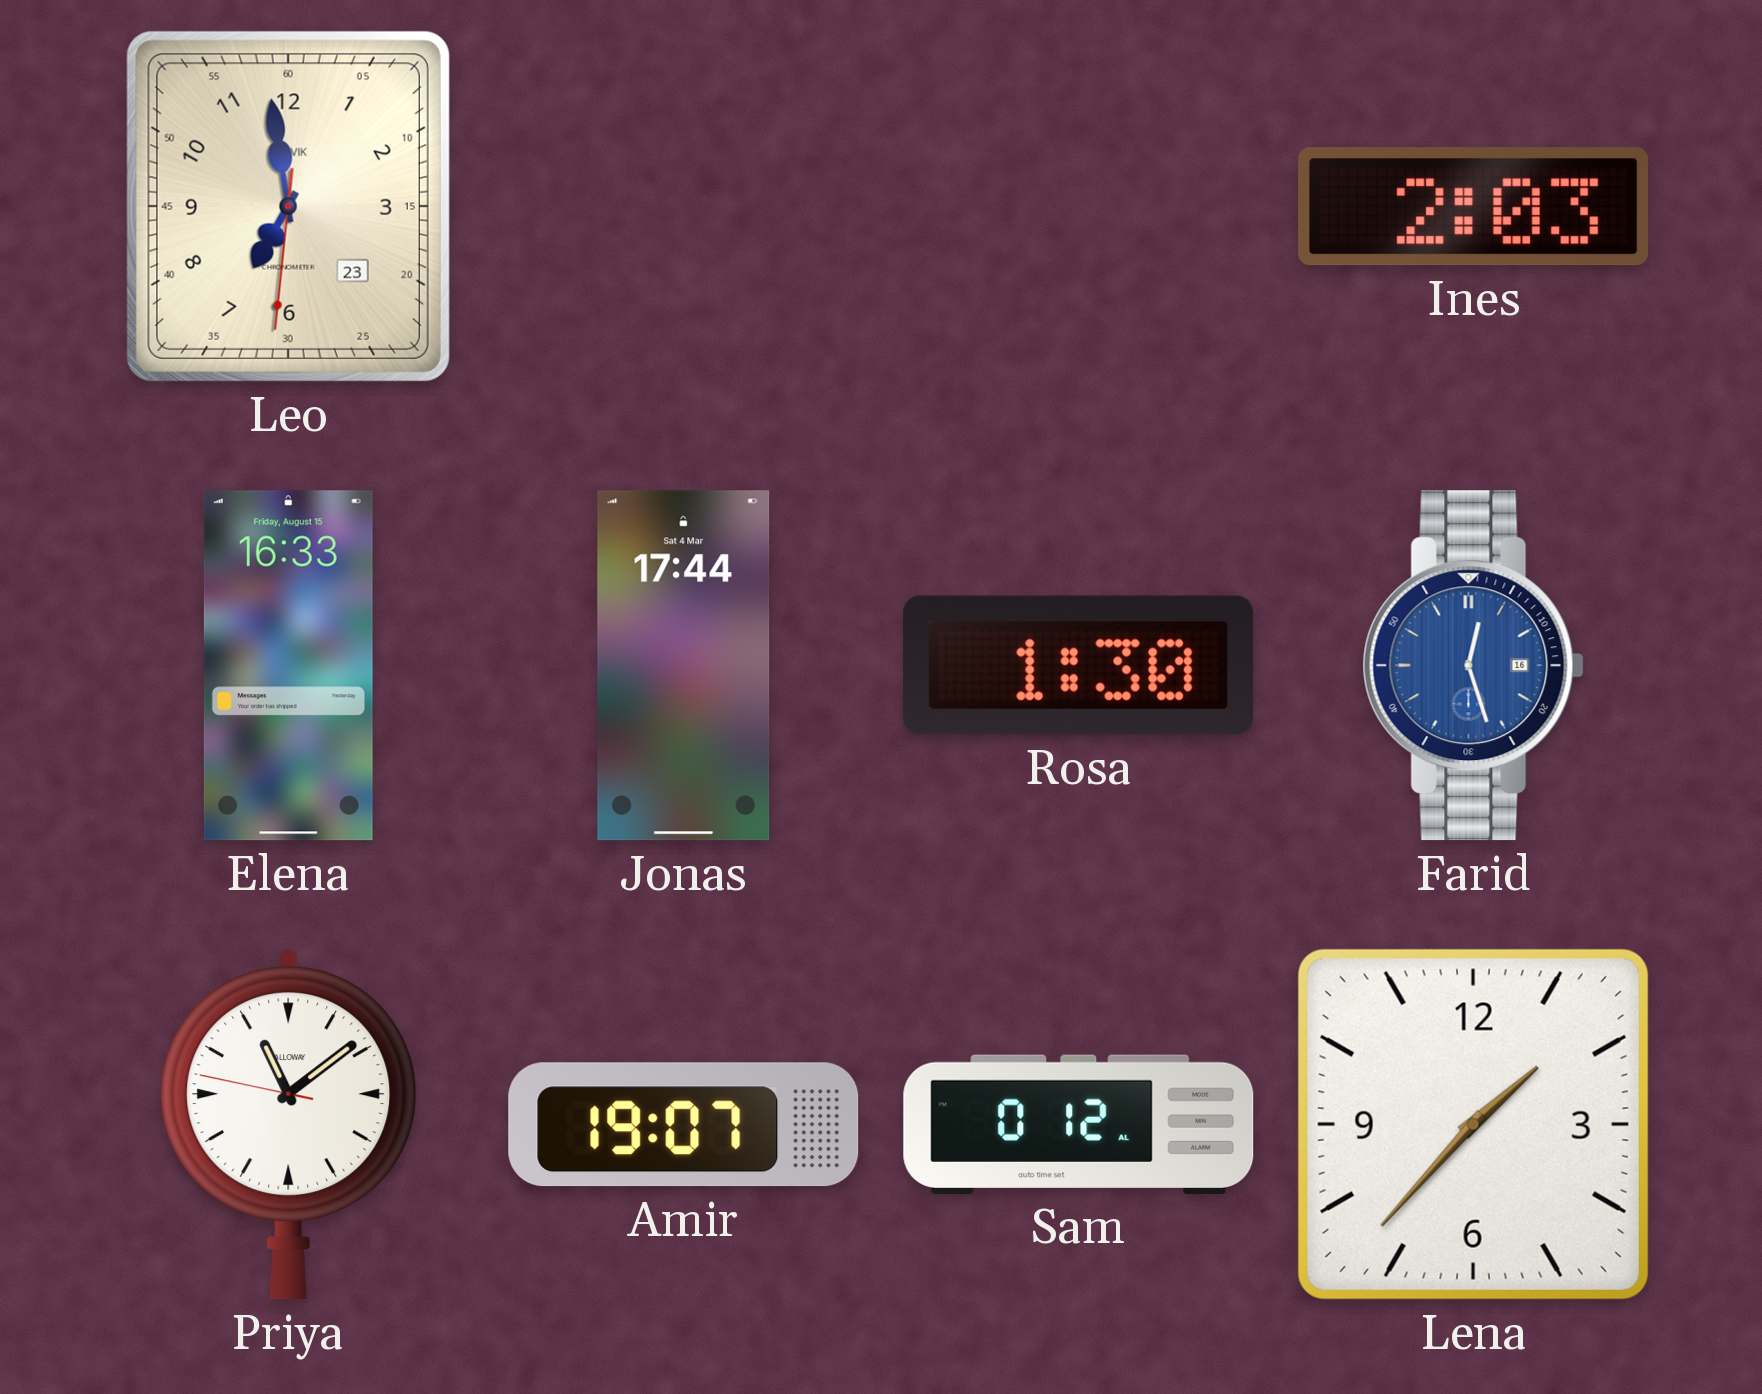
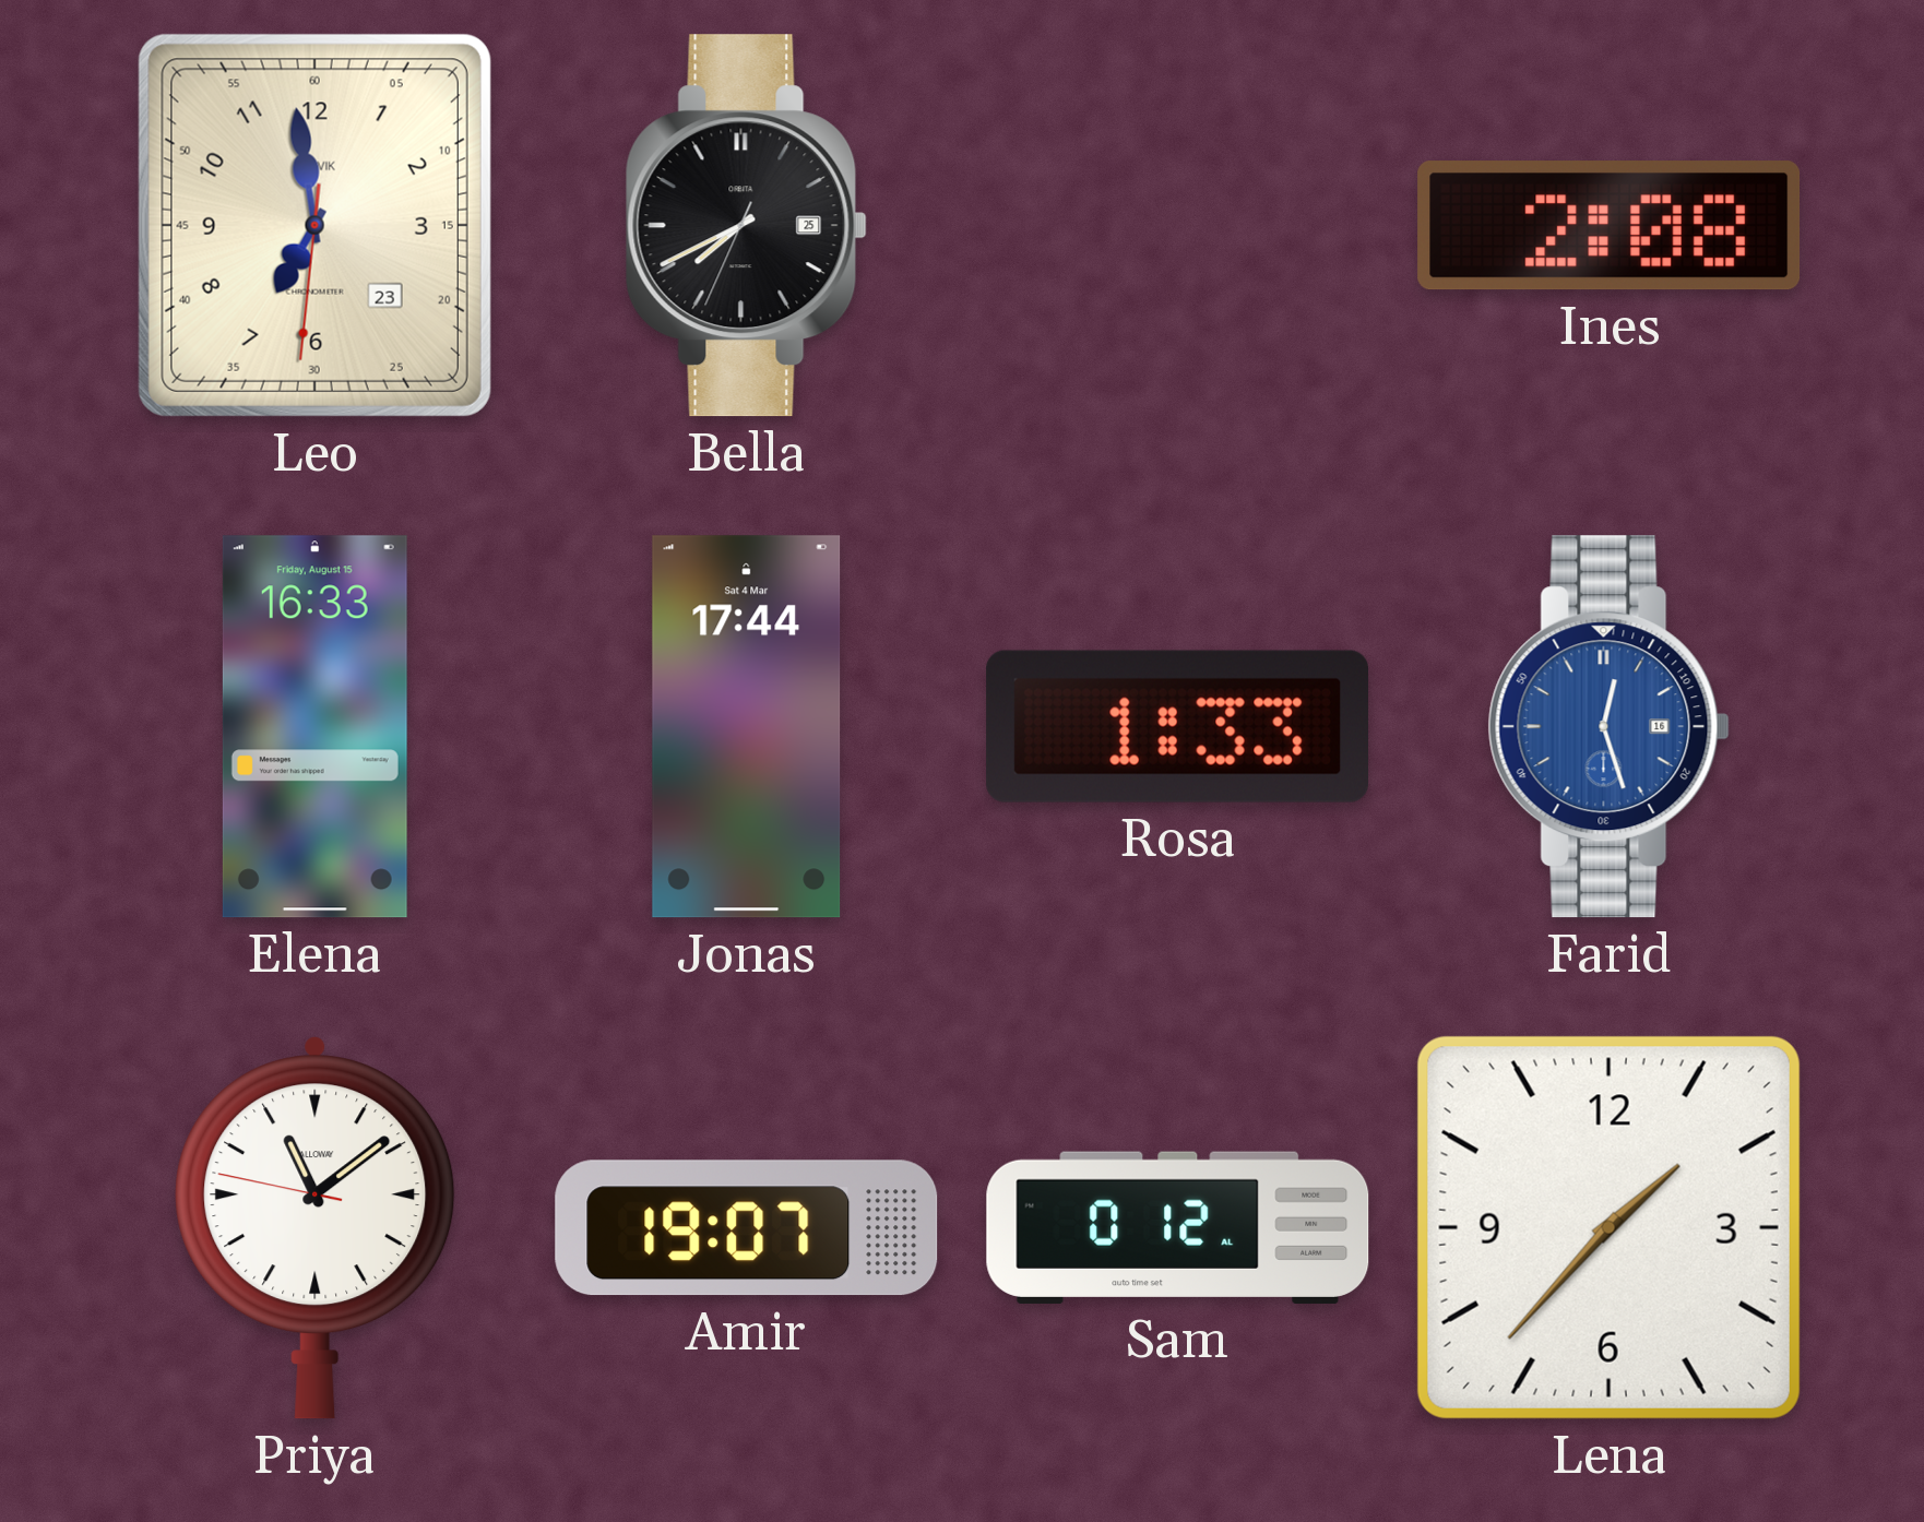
Bella: none -> 7:40 (746, 226)
Ines: 2:03 -> 2:08 (1610, 226)
Rosa: 1:30 -> 1:33 (1177, 726)
